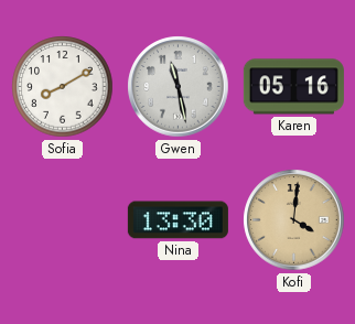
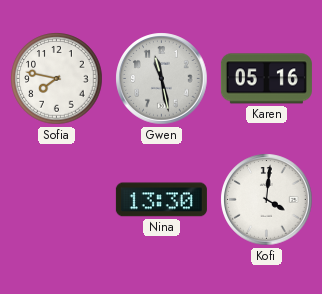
Sofia: 8:10 -> 7:47 (57, 79)
Kofi dial: champagne -> white (267, 200)
